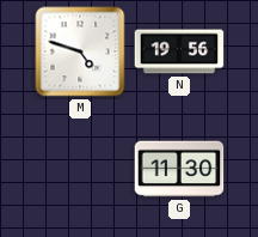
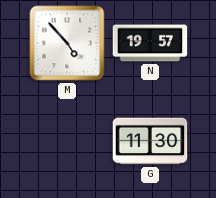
M: 4:48 -> 4:53 (67, 43)
N: 19:56 -> 19:57 (150, 43)
